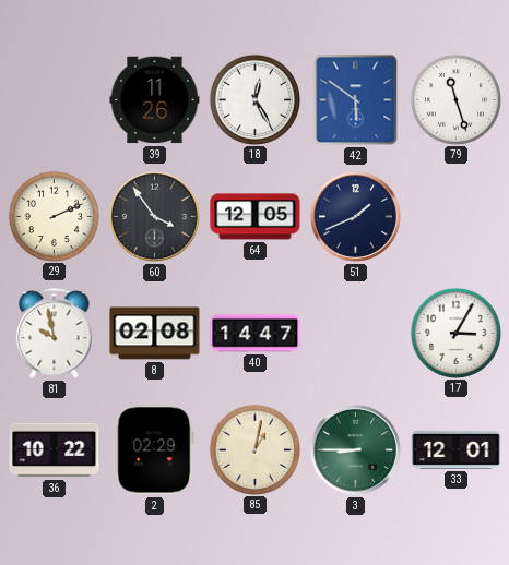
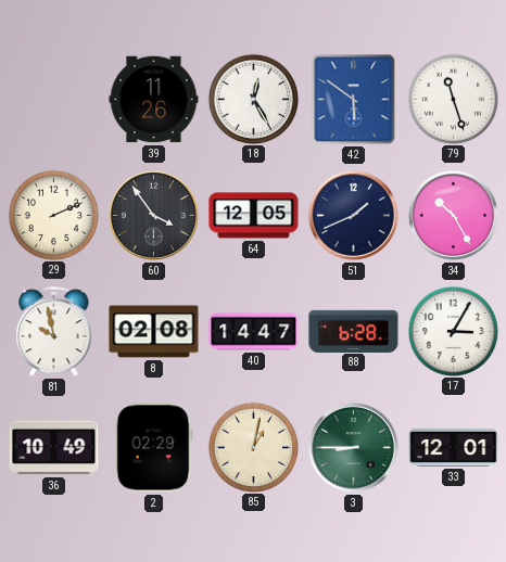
34: none -> 10:25 (453, 215)
88: none -> 6:28 (354, 331)
36: 10:22 -> 10:49 (54, 448)
